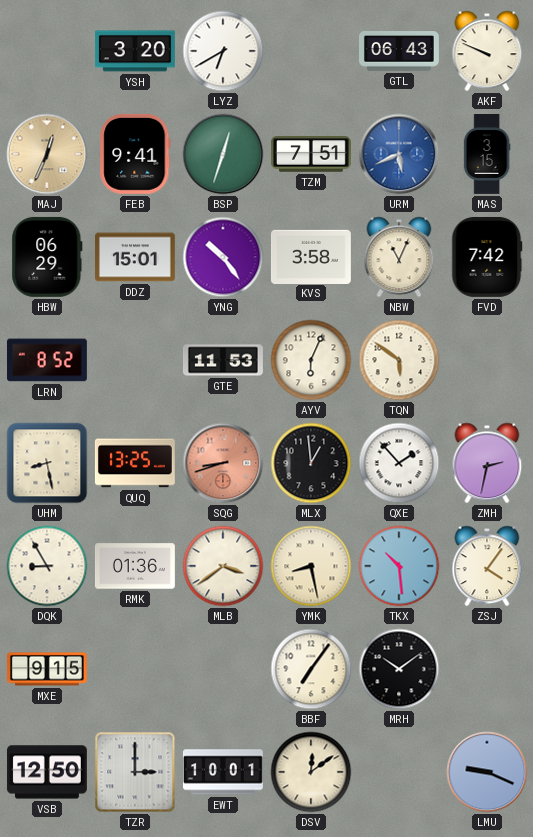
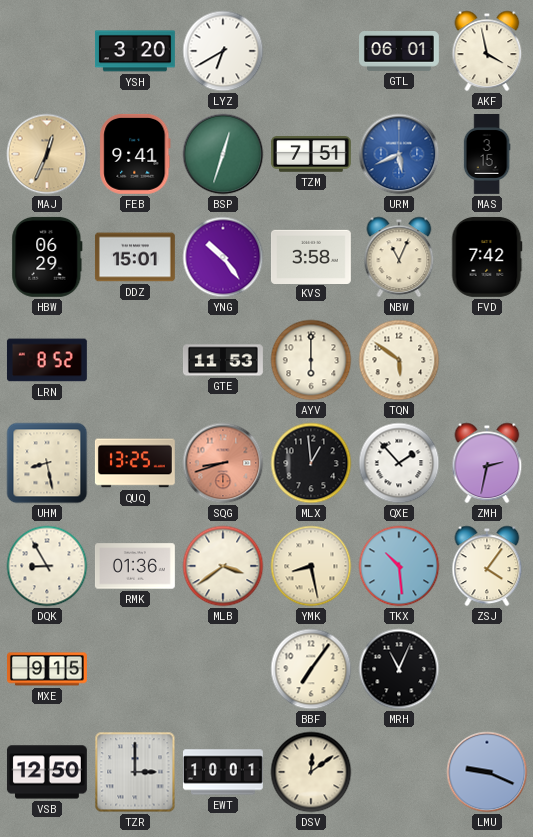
GTL: 06:43 -> 06:01 (400, 52)
AKF: 9:49 -> 3:58 (487, 51)
AYV: 6:04 -> 6:00 (311, 360)
MRH: 10:09 -> 11:04 (399, 669)
